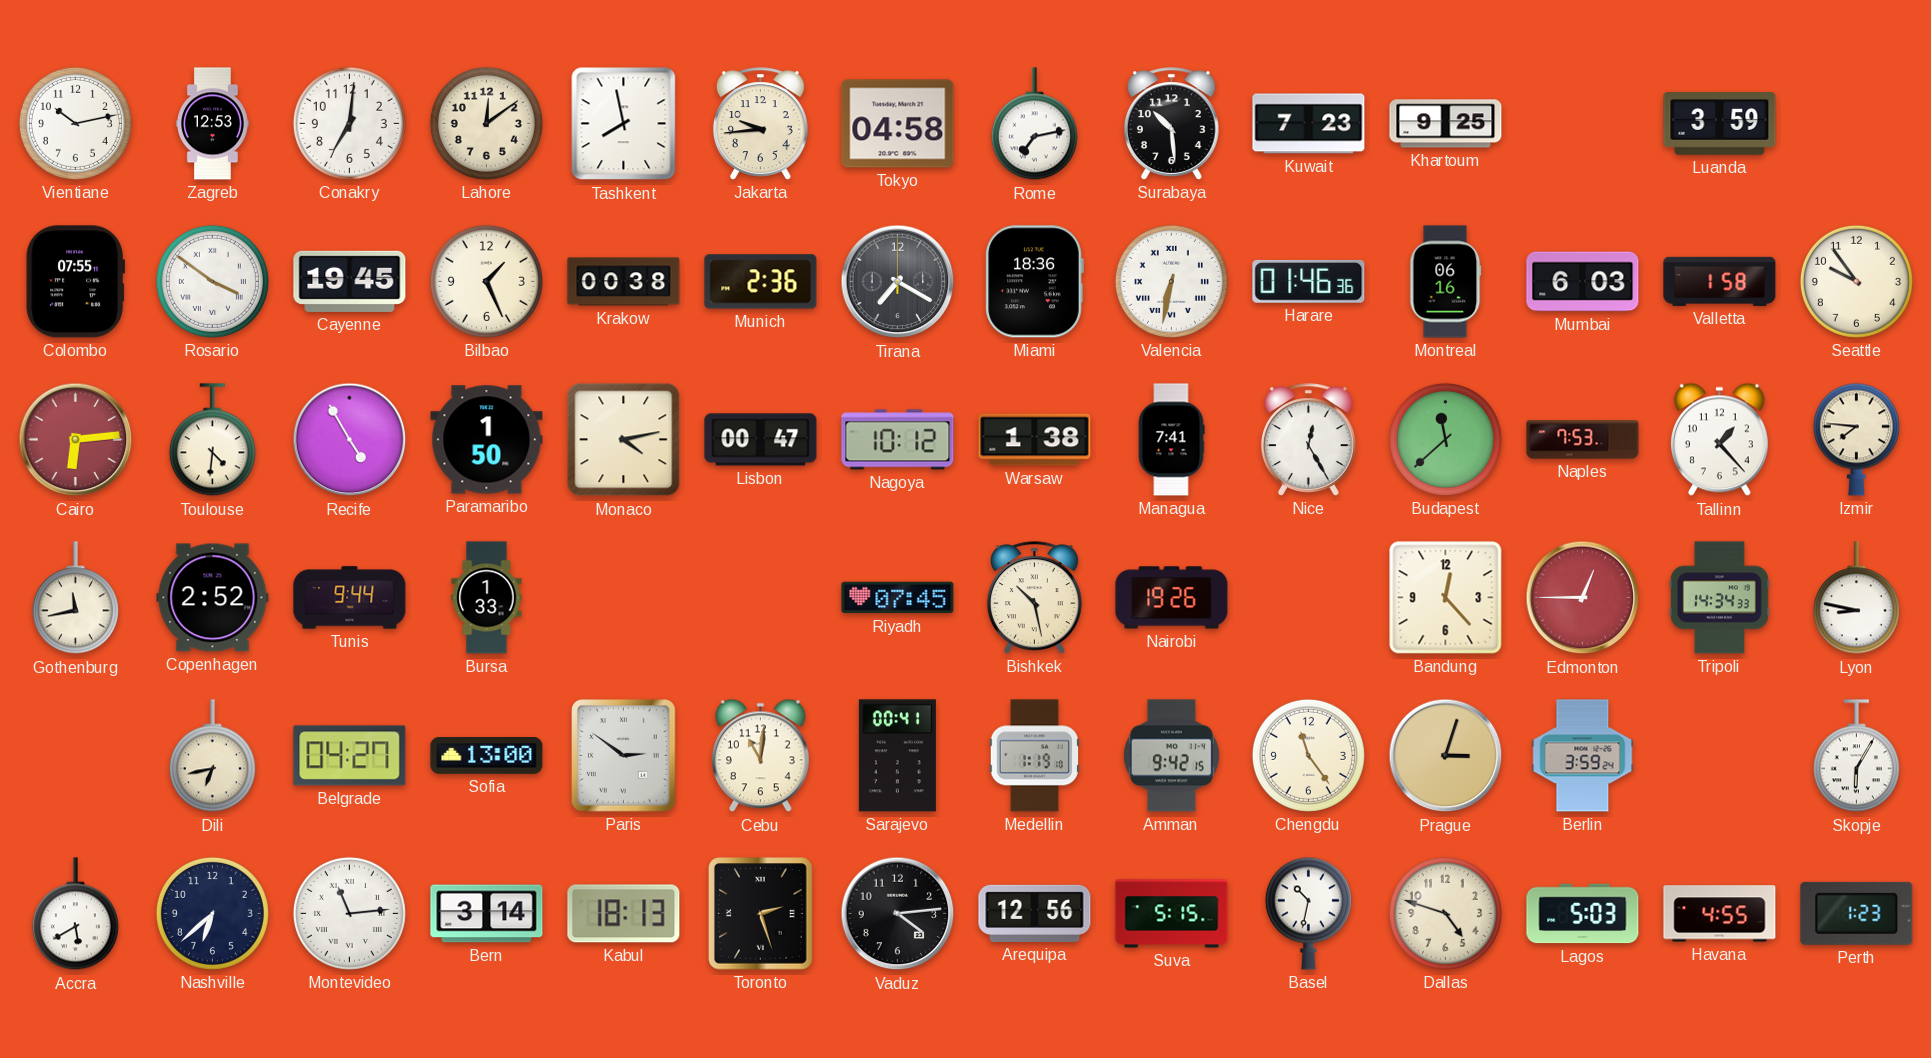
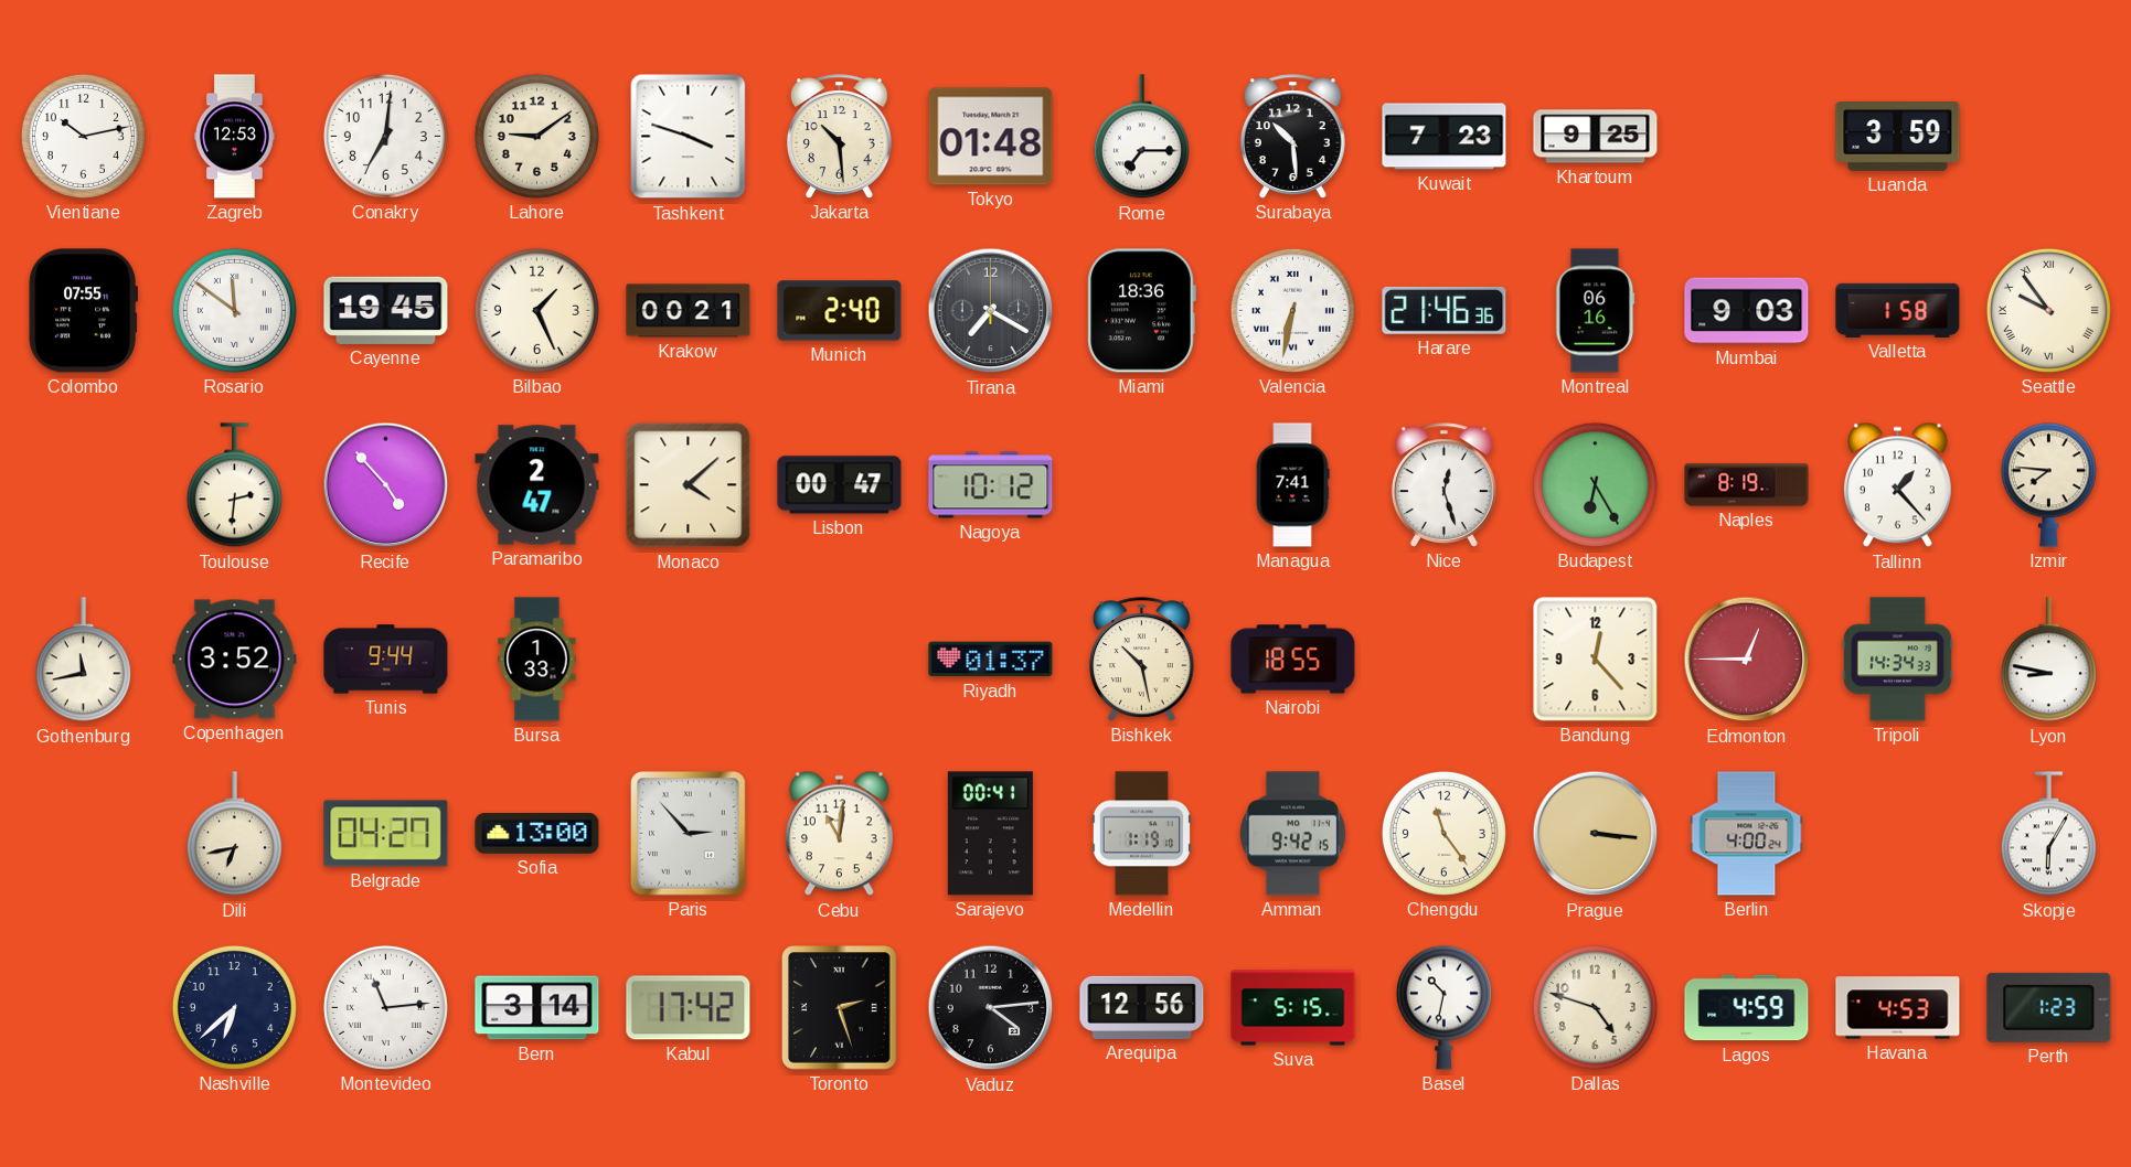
Lahore: 12:09 -> 9:09 (536, 136)
Tashkent: 7:58 -> 3:48 (689, 137)
Jakarta: 9:44 -> 10:29 (839, 137)
Tokyo: 04:58 -> 01:48 (991, 137)
Rome: 7:13 -> 7:15 (1141, 137)
Rosario: 3:51 -> 11:51 (234, 310)
Krakow: 00:38 -> 00:21 (689, 311)
Munich: 2:36 -> 2:40 (840, 311)
Harare: 01:46 -> 21:46 (1445, 310)
Mumbai: 6:03 -> 9:03 (1747, 311)
Seattle numerals: Arabic -> Roman (2048, 310)
Cairo: 6:14 -> none (76, 440)
Toulouse: 4:31 -> 2:31 (234, 485)
Recife: 4:55 -> 4:53 (386, 485)
Paramaribo: 1:50 -> 2:47 (537, 485)
Monaco: 4:13 -> 4:08 (689, 485)
Warsaw: 1:38 -> none (1035, 440)
Nice: 12:25 -> 12:27 (1443, 485)
Budapest: 11:38 -> 6:25 (1595, 484)
Naples: 7:53 -> 8:19 (1747, 485)
Copenhagen: 2:52 -> 3:52 (235, 660)
Riyadh: 07:45 -> 01:37 (991, 660)
Nairobi: 19:26 -> 18:55 (1293, 660)
Paris: 2:51 -> 2:53 (689, 834)
Prague: 3:03 -> 3:16 (1596, 834)
Berlin: 3:59 -> 4:00 (1747, 834)
Accra: 5:40 -> none (75, 914)
Kabul: 18:13 -> 17:42 (689, 1008)
Lagos: 5:03 -> 4:59 (1747, 1008)
Havana: 4:55 -> 4:53 (1898, 1008)
